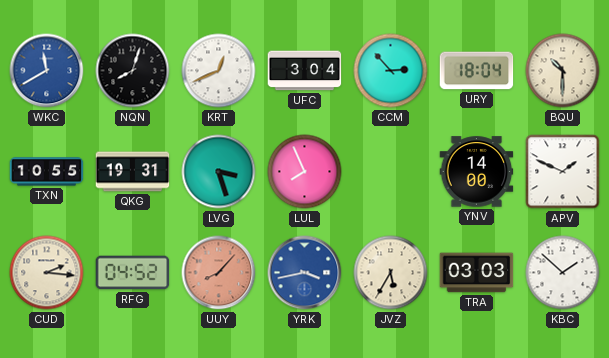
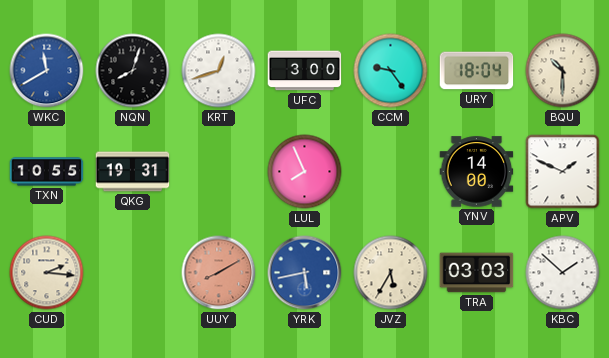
KRT: 12:41 -> 12:42 (219, 71)
UFC: 3:04 -> 3:00 (305, 71)
CCM: 2:53 -> 9:24 (391, 71)
LVG: 3:27 -> none (219, 172)
RFG: 04:52 -> none (133, 273)
UUY: 8:07 -> 8:10 (219, 273)
YRK: 3:43 -> 5:43 (305, 273)
